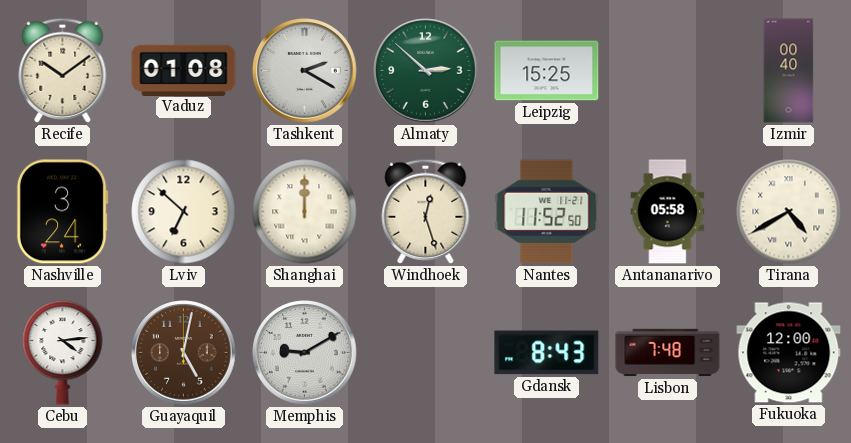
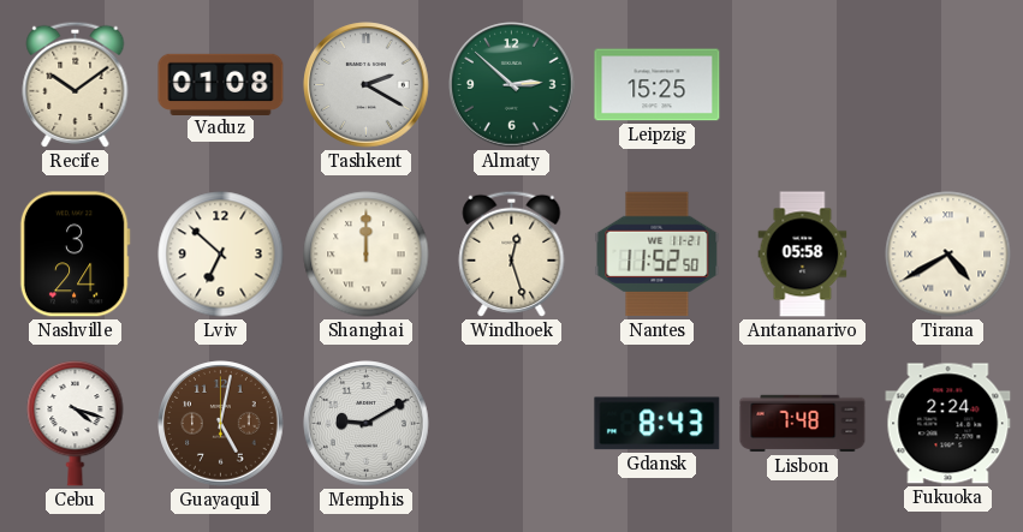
Izmir: 00:40 -> none (789, 71)
Cebu: 4:14 -> 4:18 (76, 424)
Fukuoka: 12:00 -> 2:24 (948, 424)
